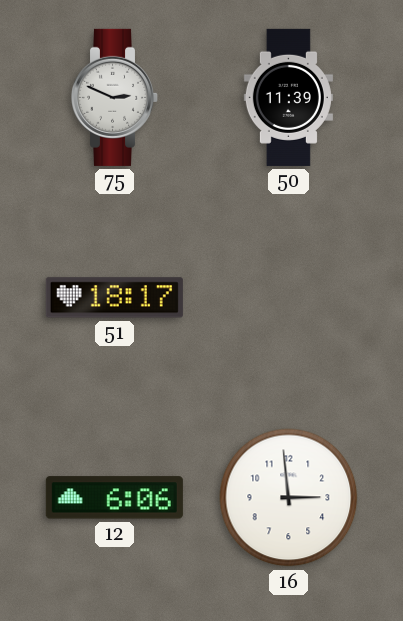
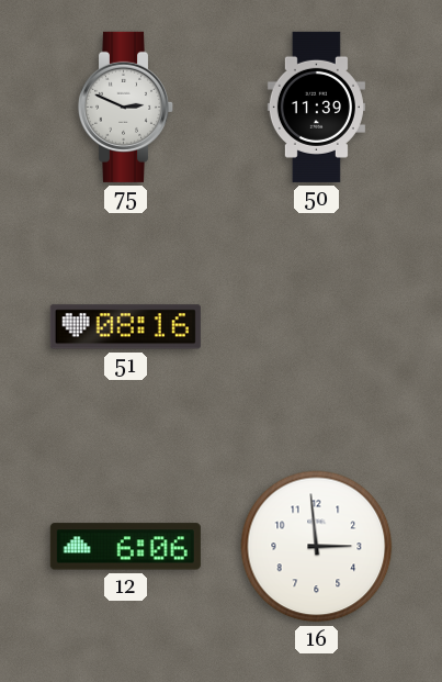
51: 18:17 -> 08:16 (125, 327)
